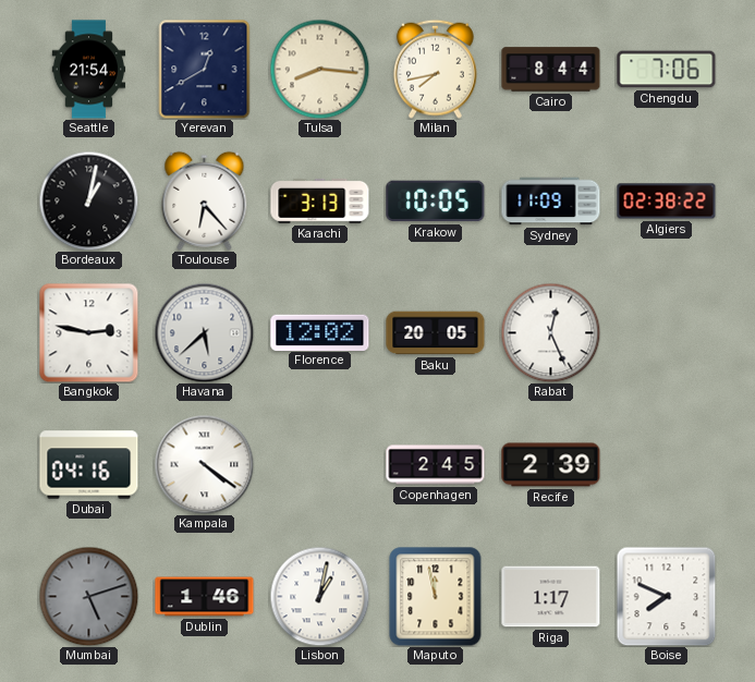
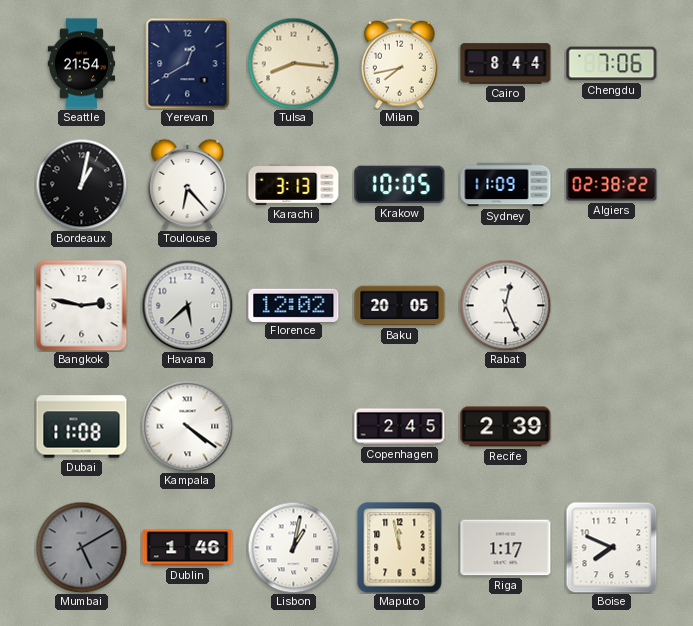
Dubai: 04:16 -> 11:08 (82, 427)
Mumbai: 5:12 -> 5:10 (81, 547)
